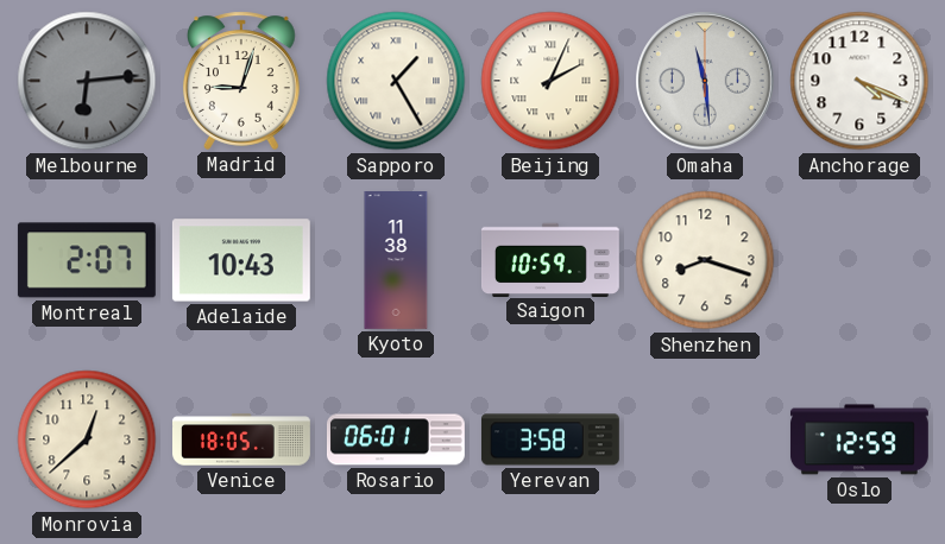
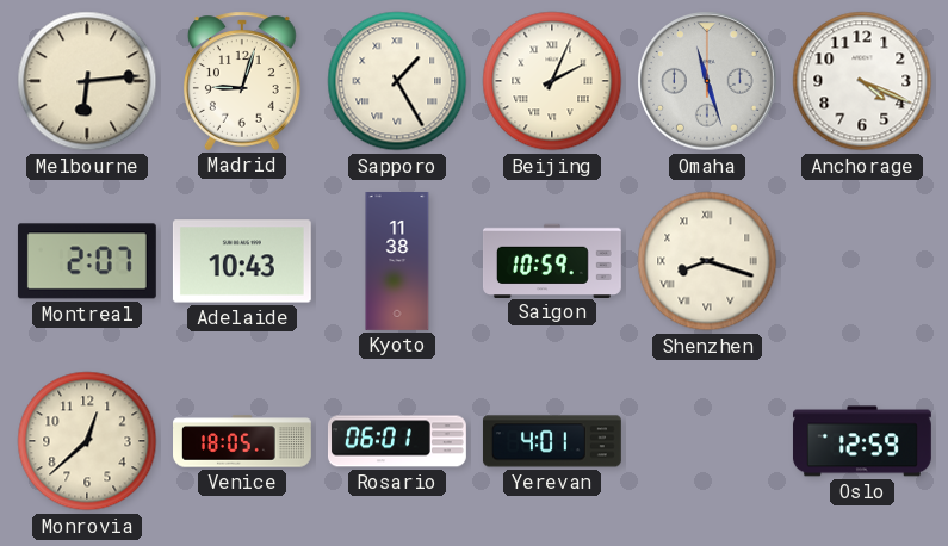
Melbourne dial: grey -> cream (87, 81)
Omaha: 11:29 -> 11:27 (707, 81)
Shenzhen numerals: Arabic -> Roman (707, 261)
Yerevan: 3:58 -> 4:01 (552, 441)
